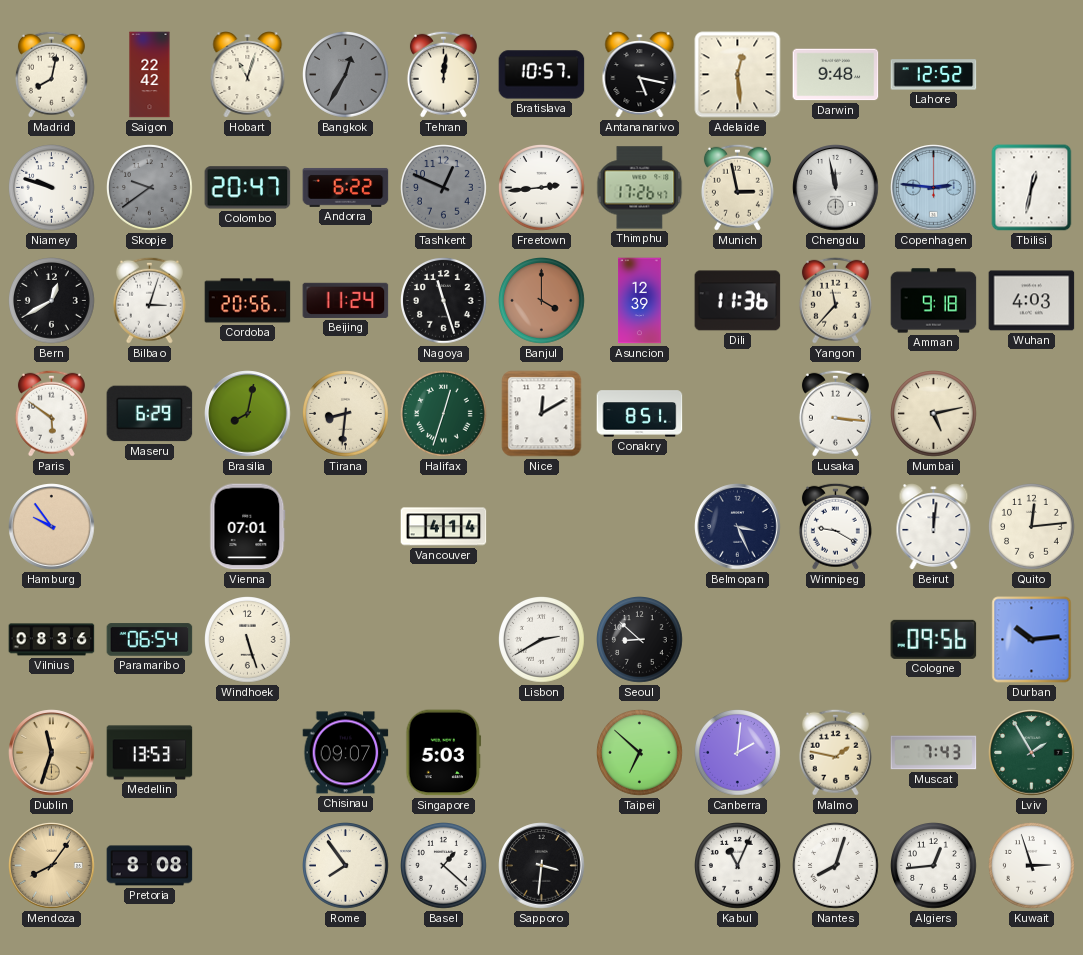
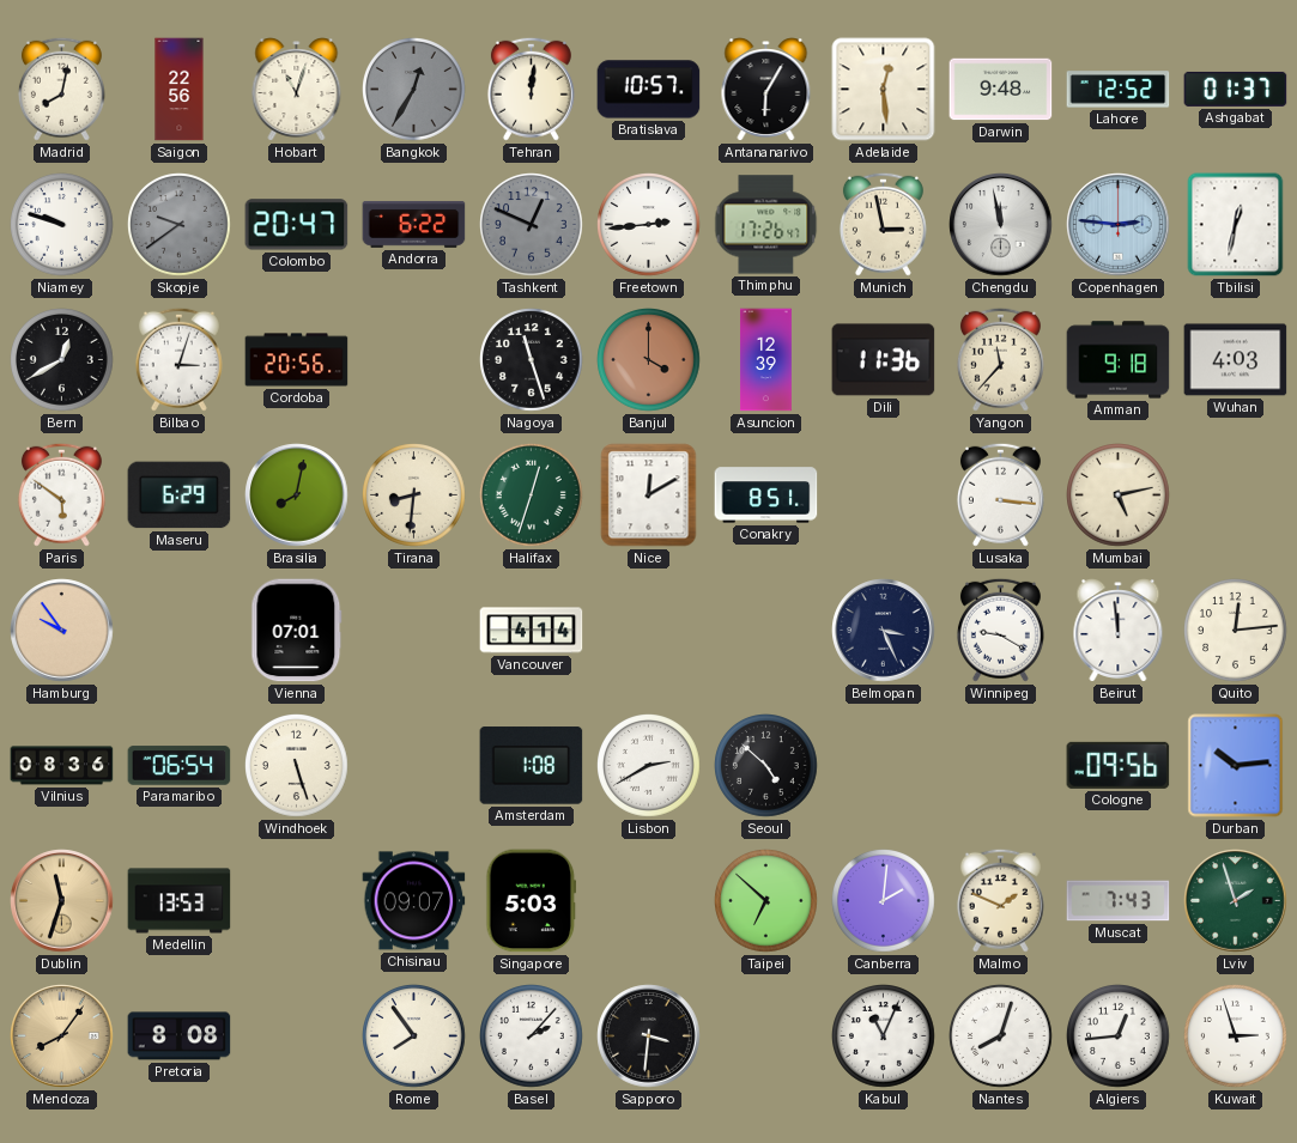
Saigon: 22:42 -> 22:56 (180, 90)
Antananarivo: 5:17 -> 6:05 (766, 90)
Ashgabat: none -> 01:37 (1236, 89)
Beijing: 11:24 -> none (346, 300)
Beirut: 12:01 -> 11:59 (1119, 631)
Amsterdam: none -> 1:08 (532, 766)
Seoul: 8:52 -> 4:52 (766, 766)
Malmo: 1:47 -> 1:49 (1000, 900)
Lviv: 1:55 -> 1:57 (1236, 901)
Basel: 1:22 -> 2:07 (532, 1036)
